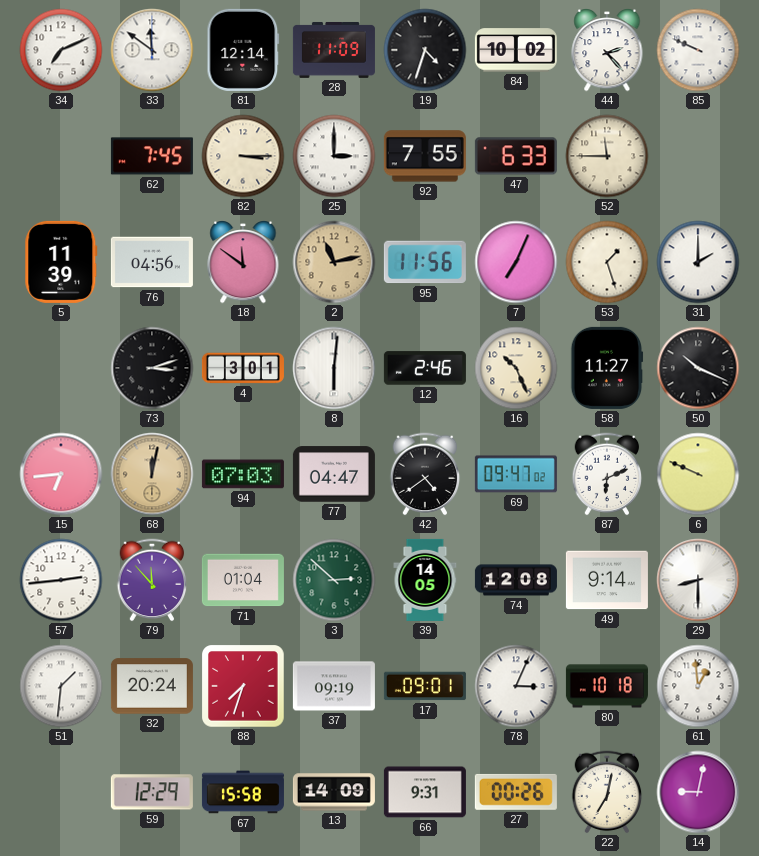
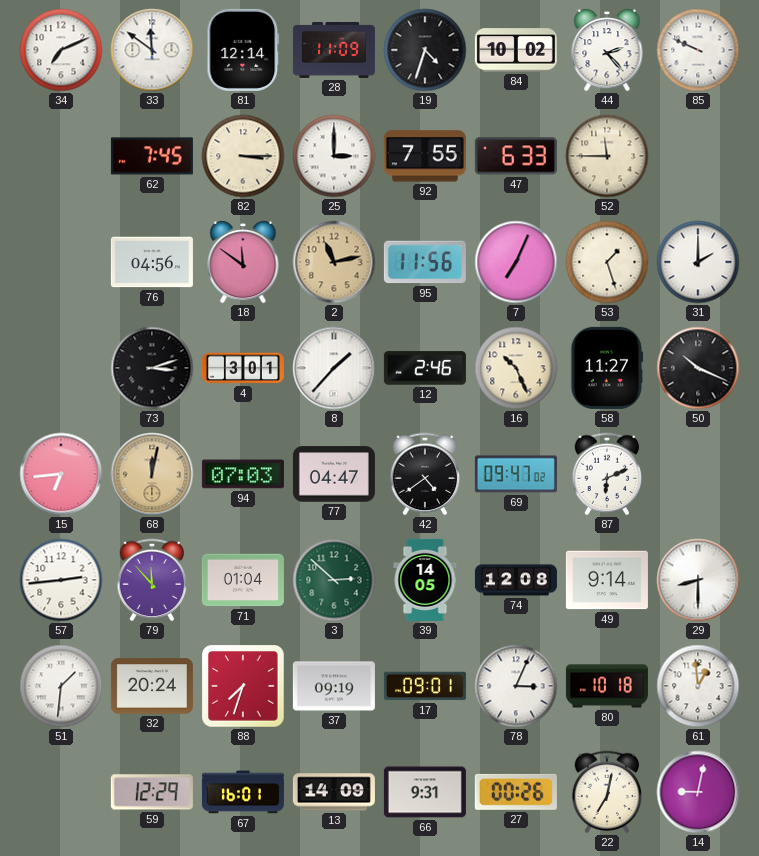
5: 11:39 -> none (61, 262)
8: 6:01 -> 1:37 (334, 368)
6: 9:49 -> none (698, 474)
67: 15:58 -> 16:01 (243, 792)
